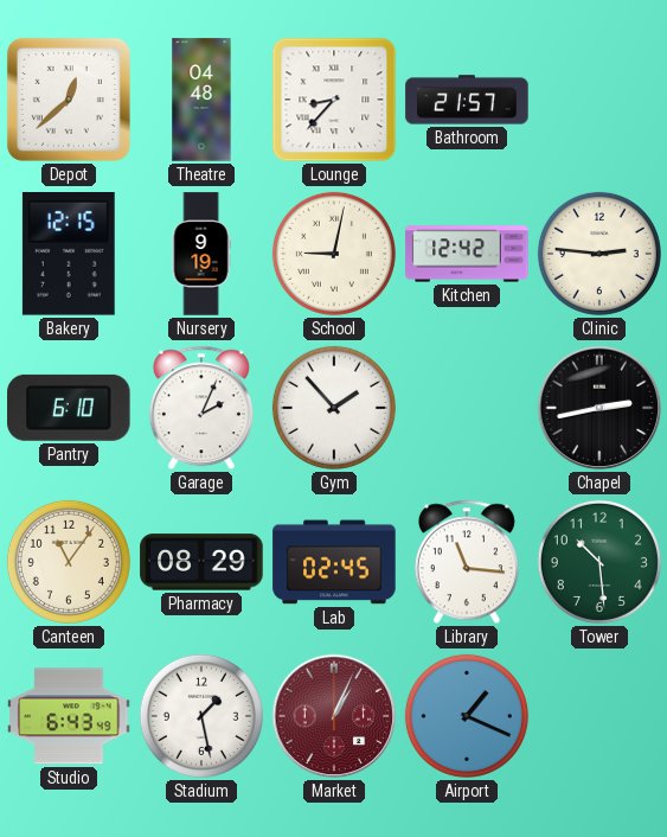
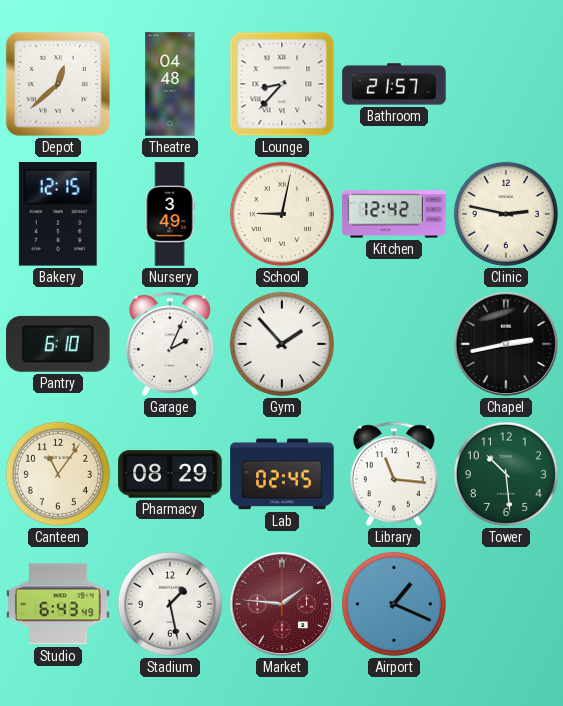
Nursery: 9:19 -> 3:49 (170, 214)
Clinic: 2:46 -> 2:47 (506, 214)
Market: 1:04 -> 1:46 (282, 604)
